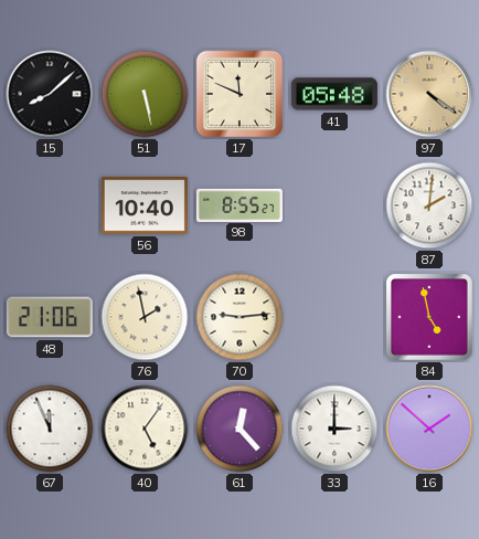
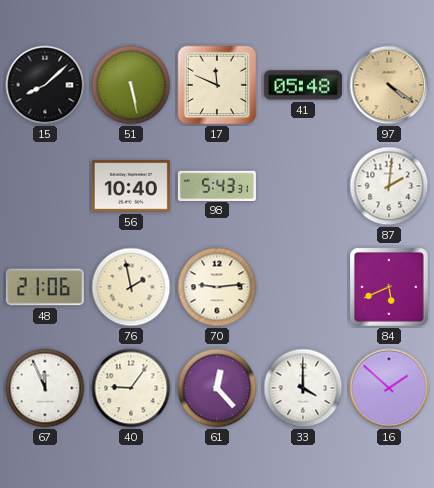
98: 8:55 -> 5:43 (217, 185)
84: 4:58 -> 5:41 (389, 287)
40: 5:06 -> 9:06 (131, 388)
33: 3:00 -> 4:00 (303, 388)
